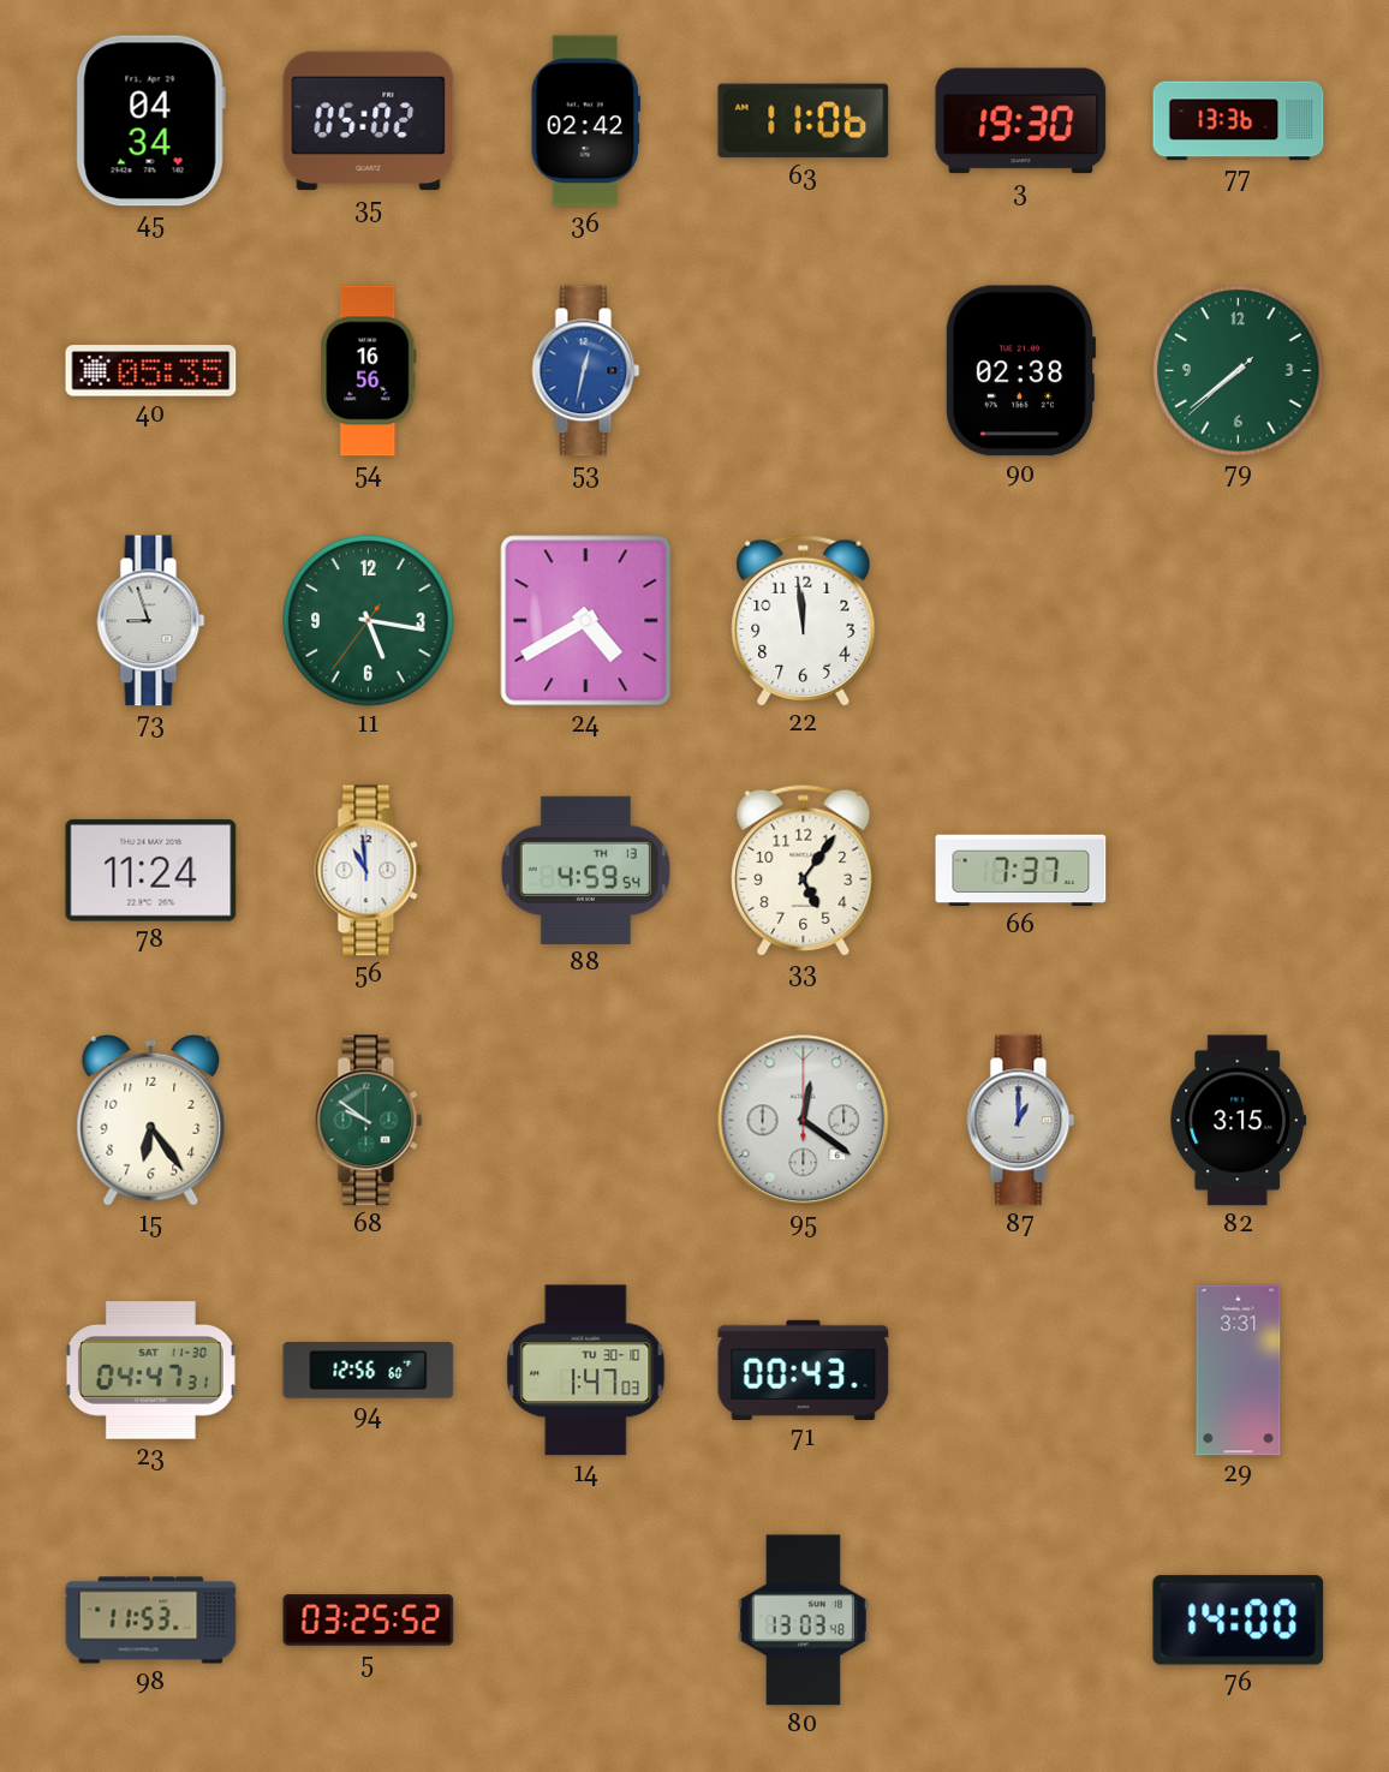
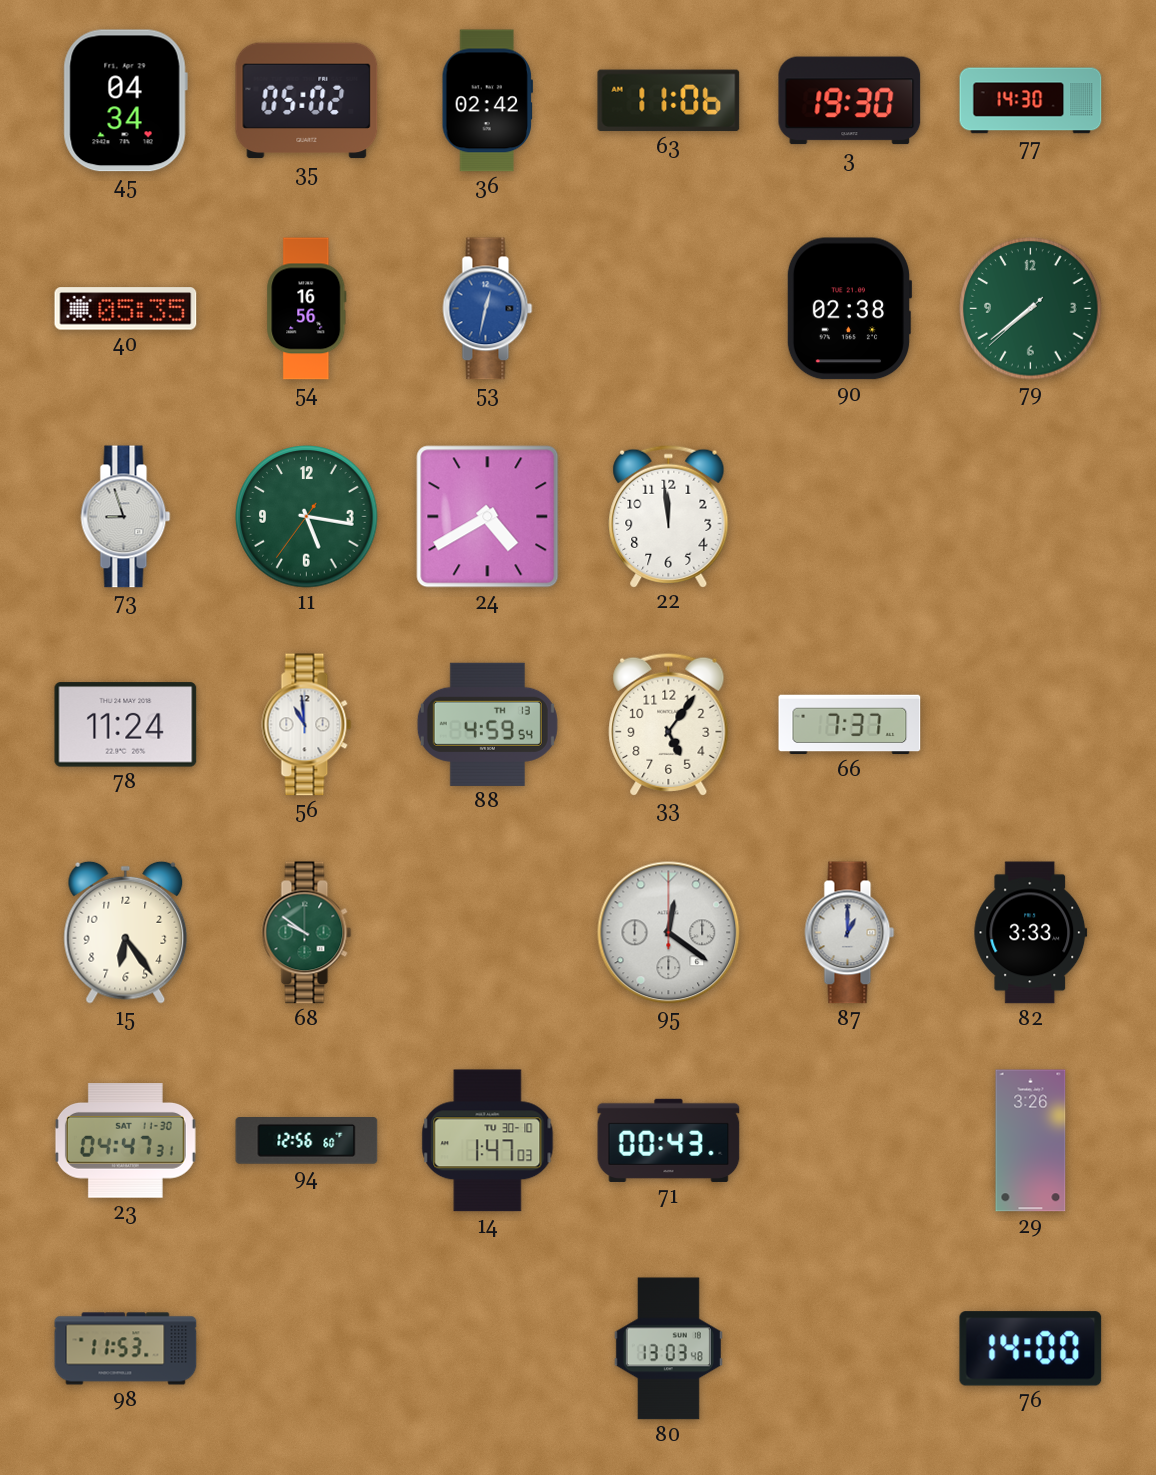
77: 13:36 -> 14:30 (1031, 101)
82: 3:15 -> 3:33 (1031, 933)
29: 3:31 -> 3:26 (1031, 1141)
5: 03:25 -> none (369, 1621)
